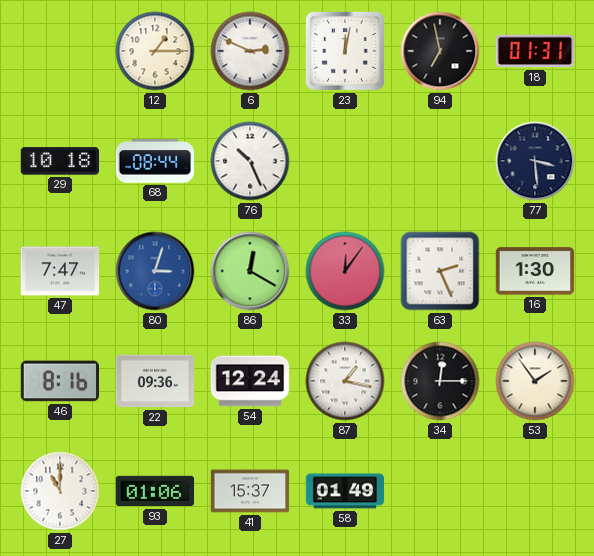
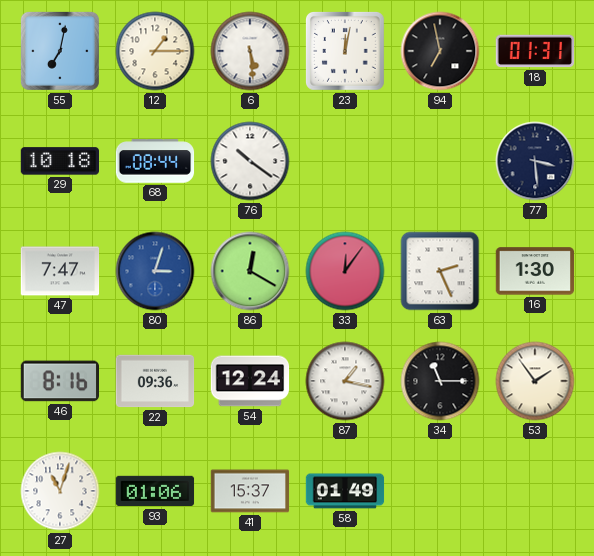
55: none -> 7:02 (60, 51)
6: 2:49 -> 5:29 (250, 51)
76: 10:26 -> 10:21 (250, 161)
34: 12:15 -> 11:15 (440, 381)
27: 11:00 -> 11:03 (60, 491)
